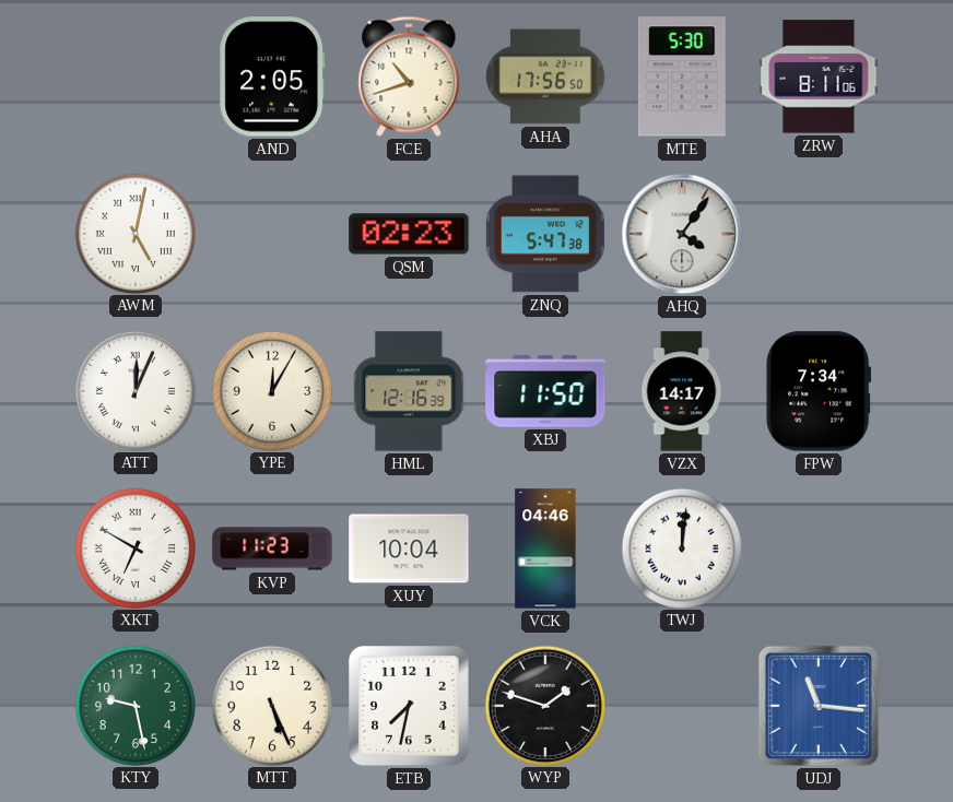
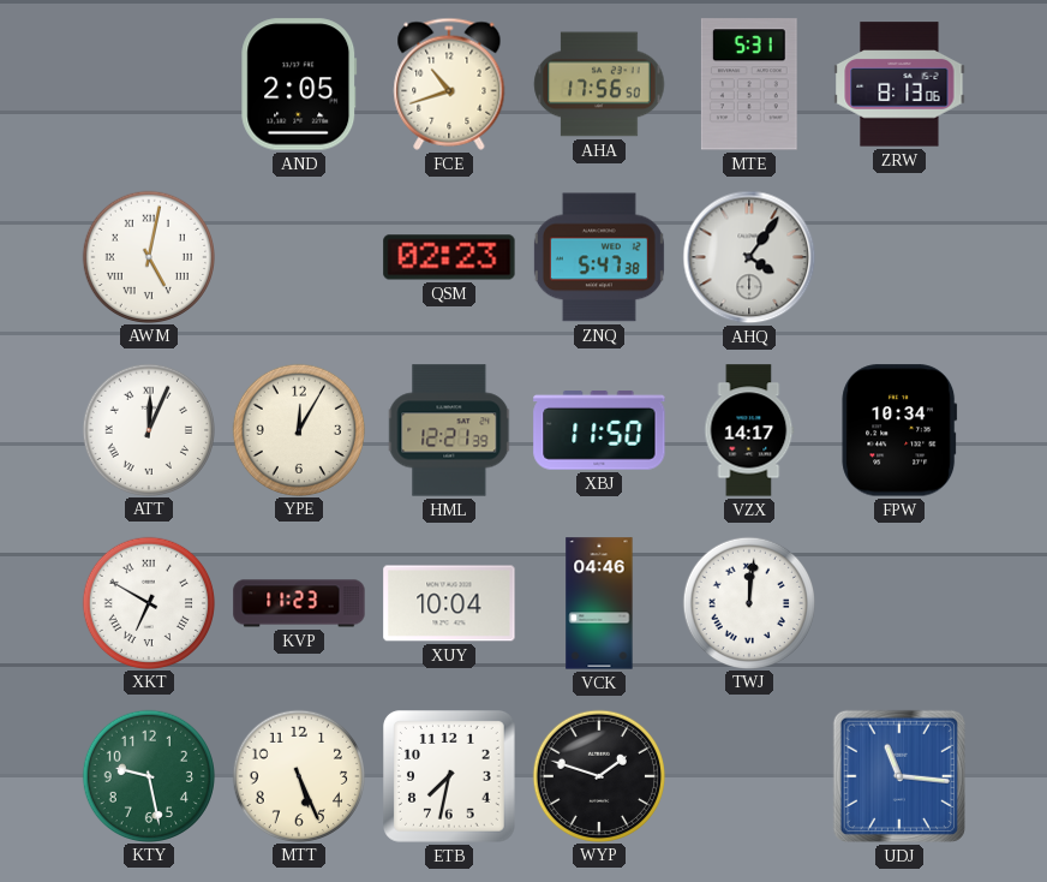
MTE: 5:30 -> 5:31 (749, 84)
ZRW: 8:11 -> 8:13 (899, 84)
HML: 12:16 -> 12:21 (450, 430)
FPW: 7:34 -> 10:34 (899, 430)
